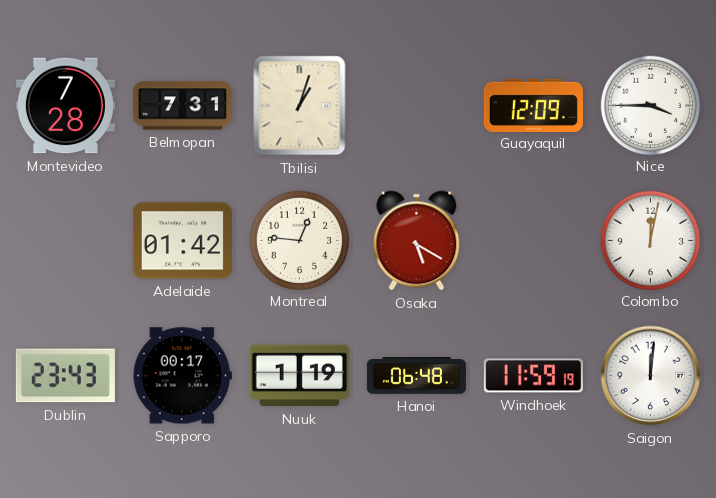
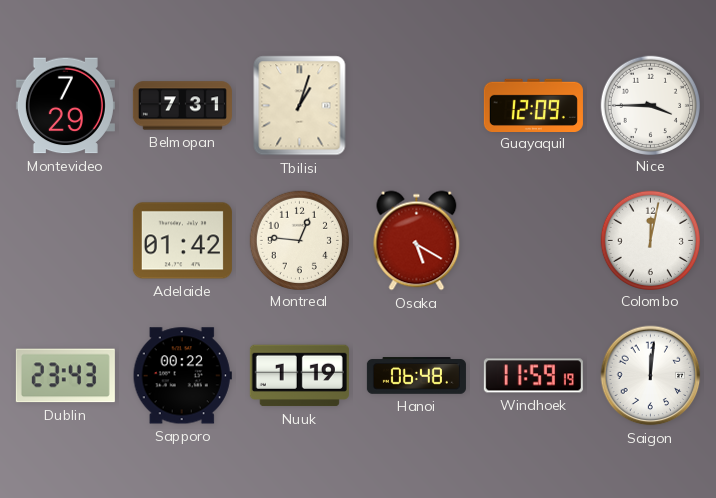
Montevideo: 7:28 -> 7:29 (65, 106)
Sapporo: 00:17 -> 00:22 (182, 376)
